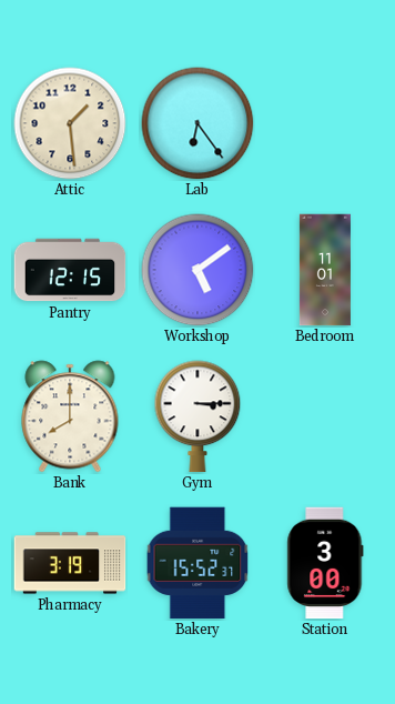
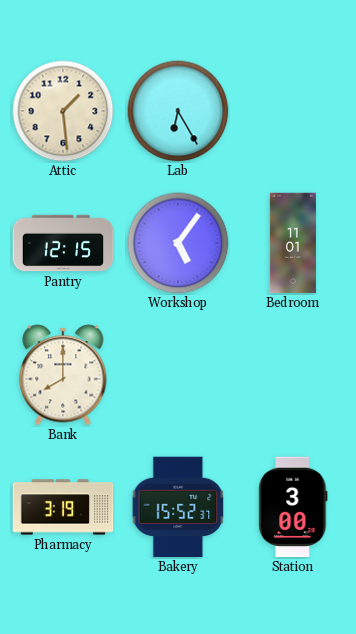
Lab: 6:24 -> 6:25 (178, 111)
Workshop: 5:09 -> 5:06 (178, 243)
Gym: 3:15 -> none (197, 416)
